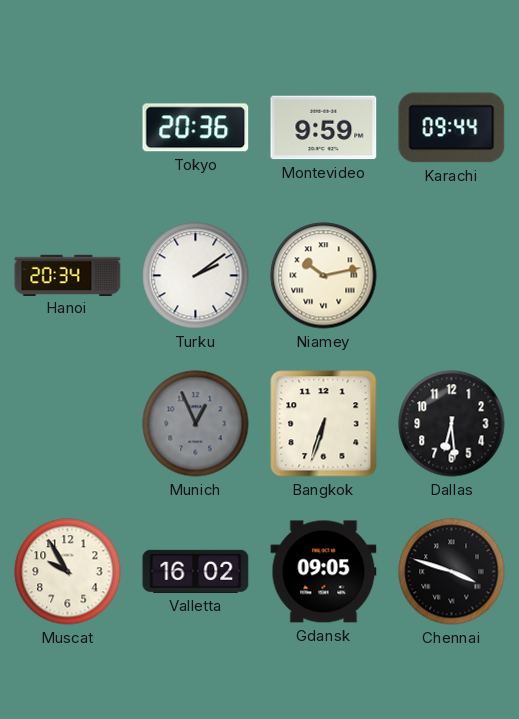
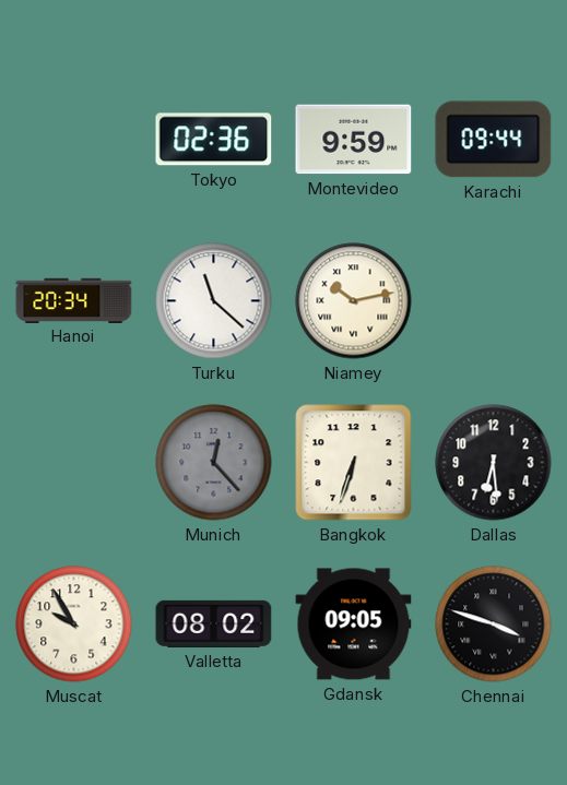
Tokyo: 20:36 -> 02:36 (214, 140)
Turku: 2:09 -> 11:22 (214, 301)
Munich: 12:56 -> 12:23 (214, 463)
Valletta: 16:02 -> 08:02 (214, 623)
